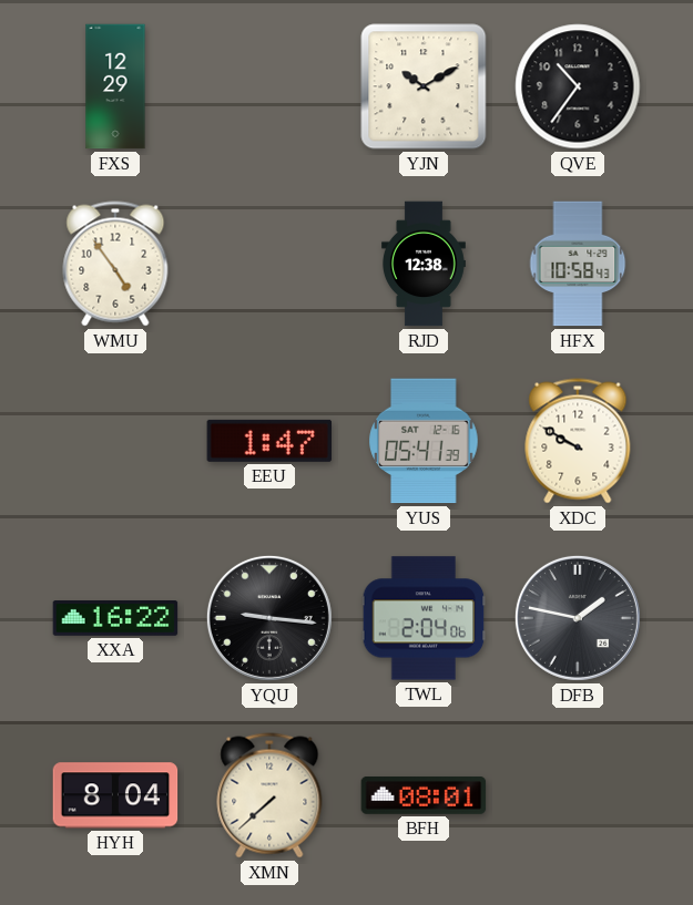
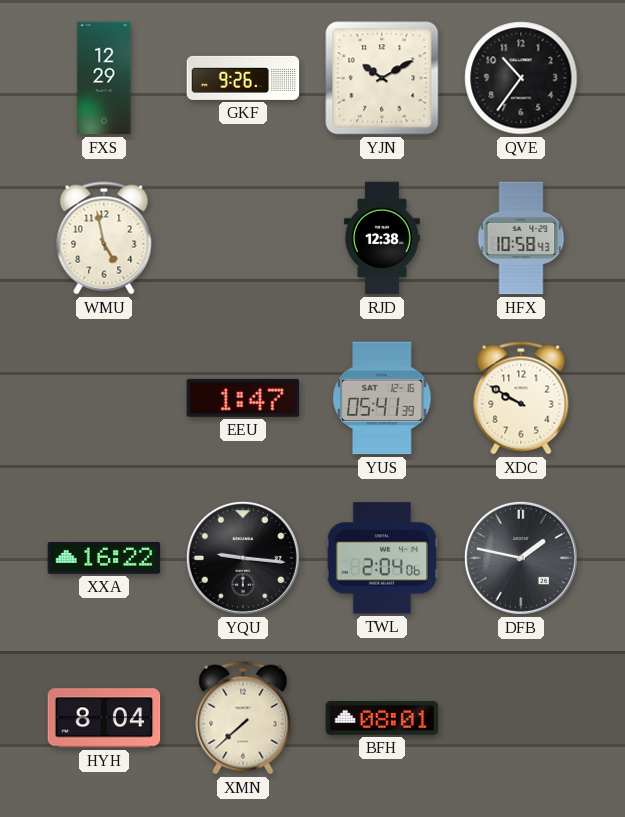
GKF: none -> 9:26 (243, 78)
WMU: 4:54 -> 4:58 (104, 238)
